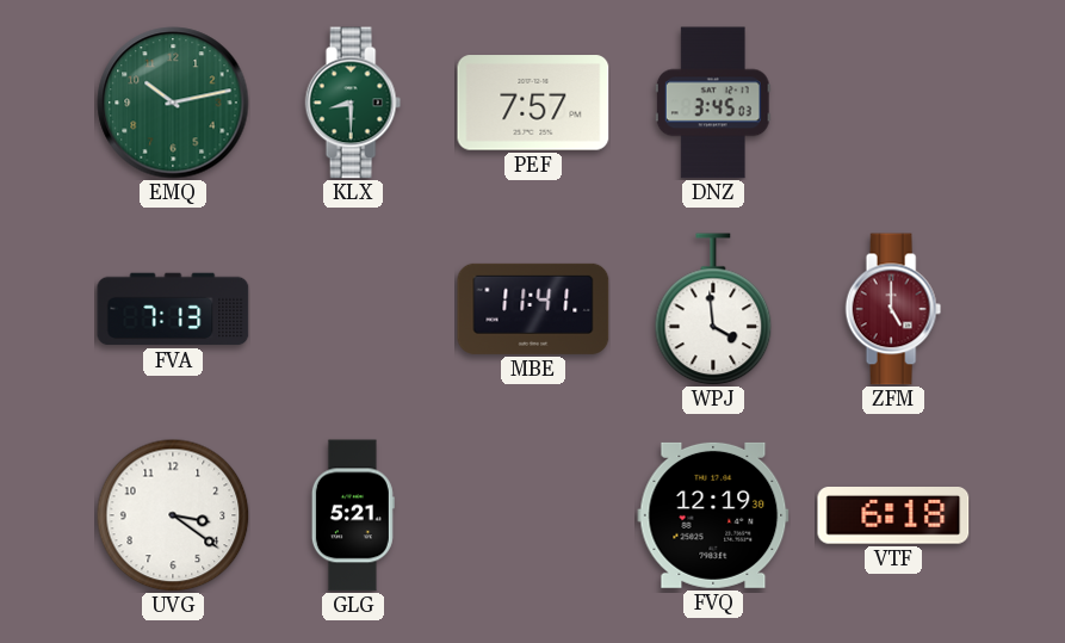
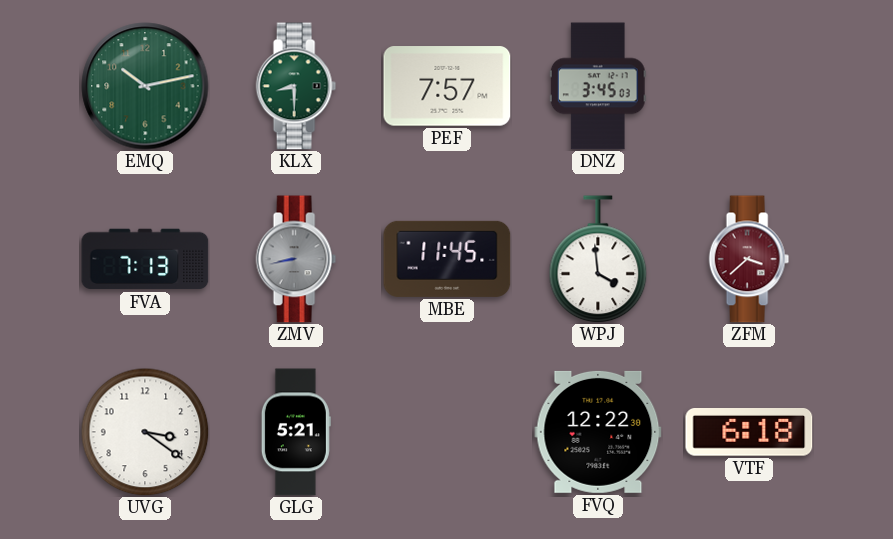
ZMV: none -> 8:43 (296, 259)
MBE: 11:41 -> 11:45 (447, 259)
ZFM: 5:00 -> 3:38 (749, 259)
FVQ: 12:19 -> 12:22 (598, 432)
